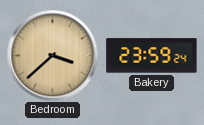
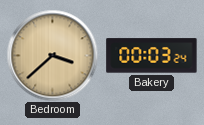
Bakery: 23:59 -> 00:03 (152, 56)
